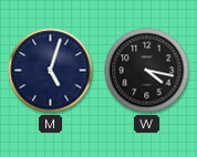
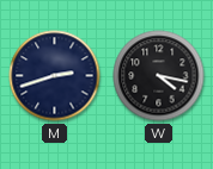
M: 5:03 -> 2:42 (55, 76)
